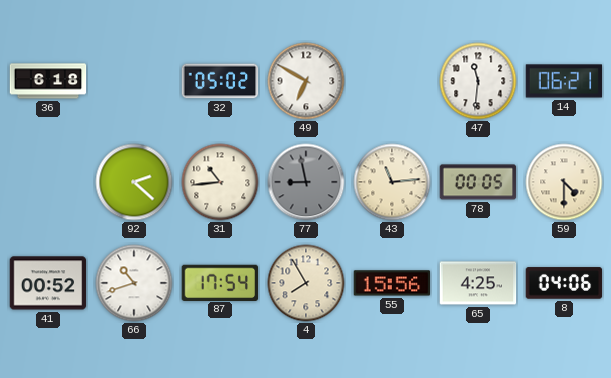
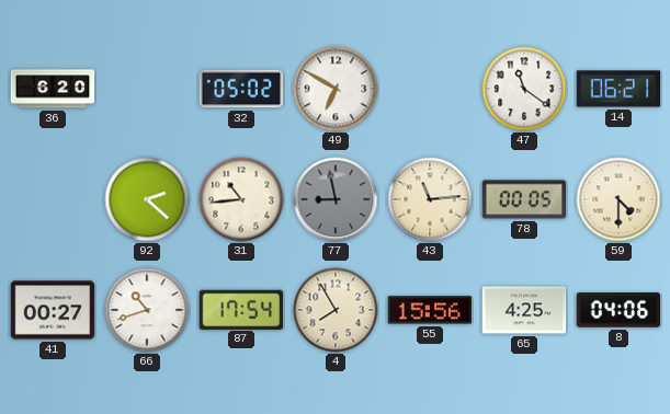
36: 6:18 -> 6:20 (53, 89)
47: 11:31 -> 11:21 (524, 89)
41: 00:52 -> 00:27 (53, 310)
